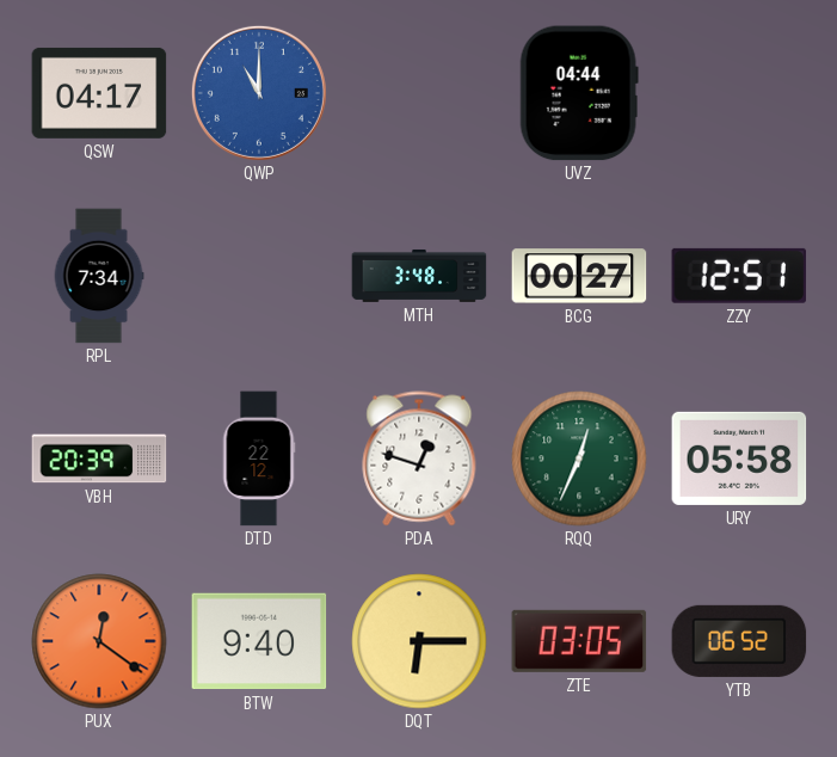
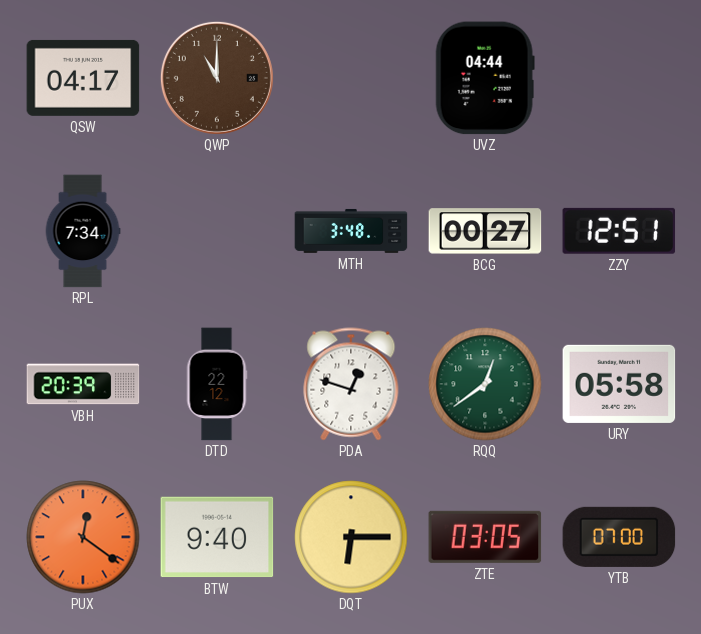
QWP dial: blue -> brown (217, 78)
RQQ: 12:34 -> 12:39 (485, 384)
YTB: 06:52 -> 07:00 (619, 537)
